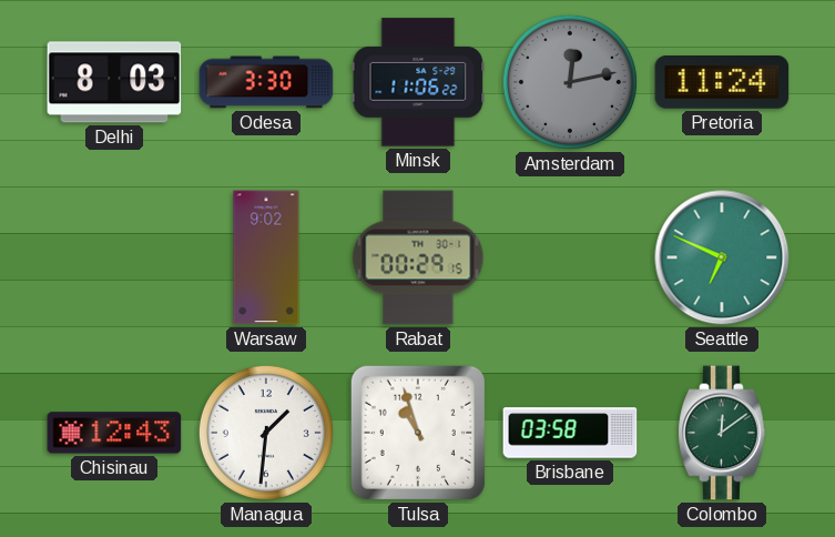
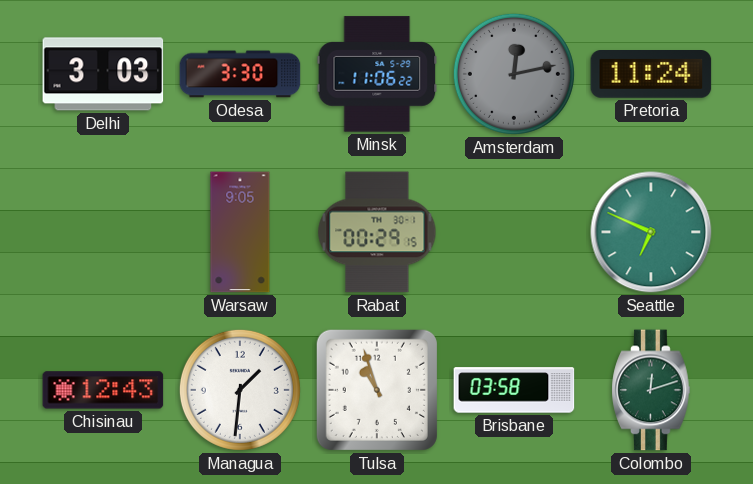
Delhi: 8:03 -> 3:03 (103, 74)
Warsaw: 9:02 -> 9:05 (240, 232)
Colombo: 12:09 -> 12:12 (651, 390)
